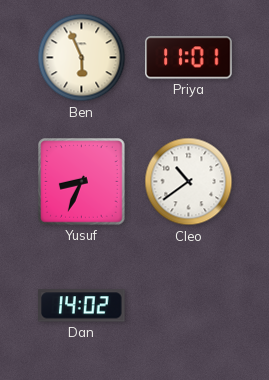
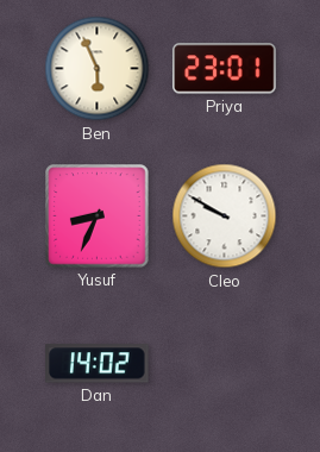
Priya: 11:01 -> 23:01 (225, 69)
Cleo: 10:39 -> 9:50 (225, 216)
